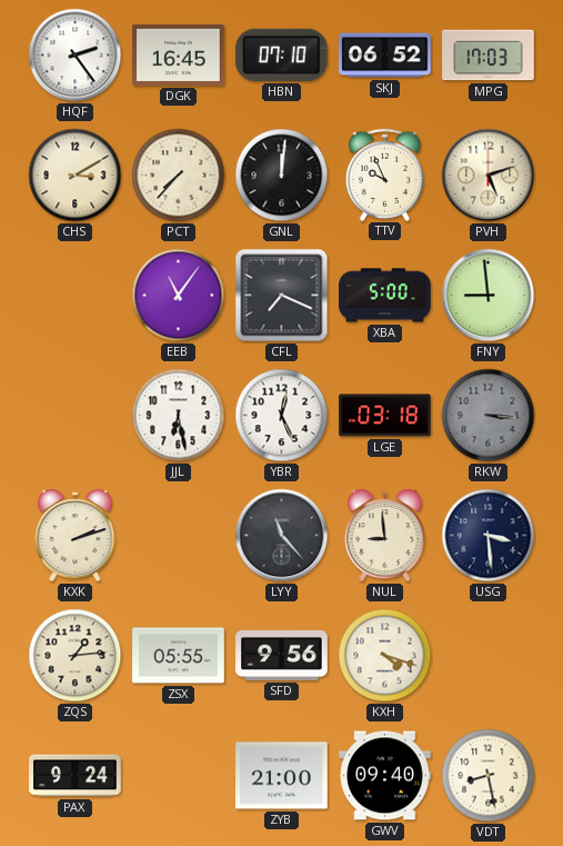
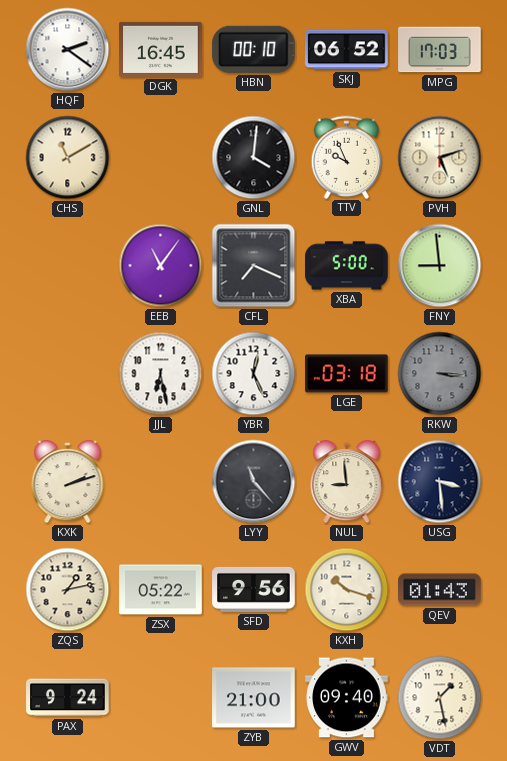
HQF: 2:24 -> 2:21 (68, 50)
HBN: 07:10 -> 00:10 (254, 49)
CHS: 3:10 -> 11:10 (68, 158)
PCT: 7:37 -> none (179, 176)
GNL: 12:01 -> 4:01 (254, 158)
ZQS: 1:14 -> 1:13 (68, 590)
ZSX: 05:55 -> 05:22 (161, 590)
KXH: 4:18 -> 10:18 (347, 590)
QEV: none -> 01:43 (440, 590)
VDT: 8:28 -> 1:28 (440, 698)
